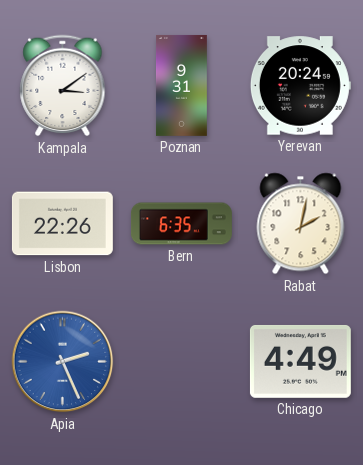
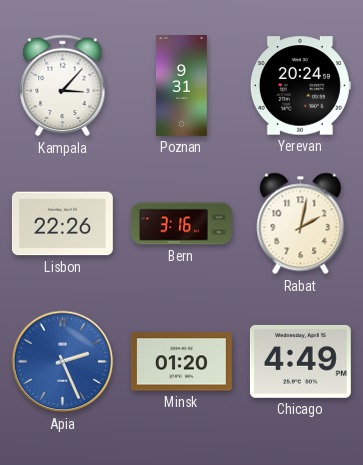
Kampala: 3:09 -> 3:07 (63, 86)
Bern: 6:35 -> 3:16 (181, 224)
Minsk: none -> 01:20 (181, 362)
